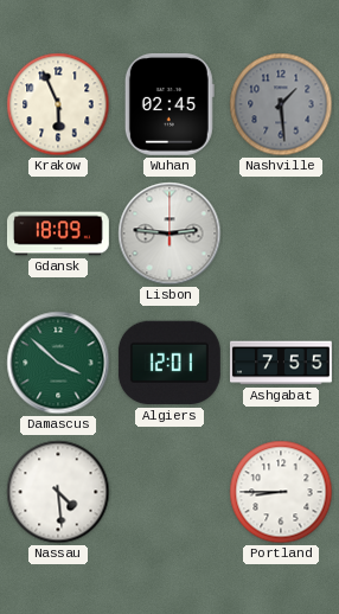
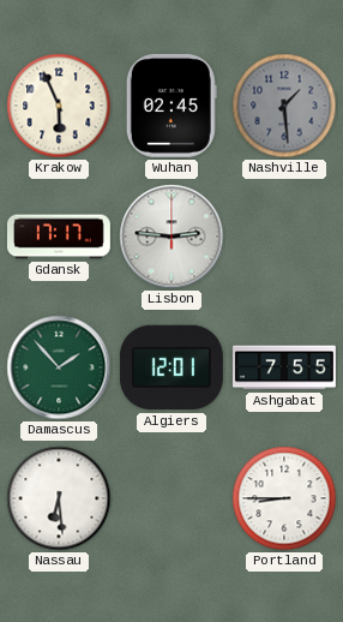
Gdansk: 18:09 -> 17:17 (59, 237)
Damascus: 3:52 -> 1:53 (59, 367)
Nassau: 4:29 -> 6:29 (59, 498)
